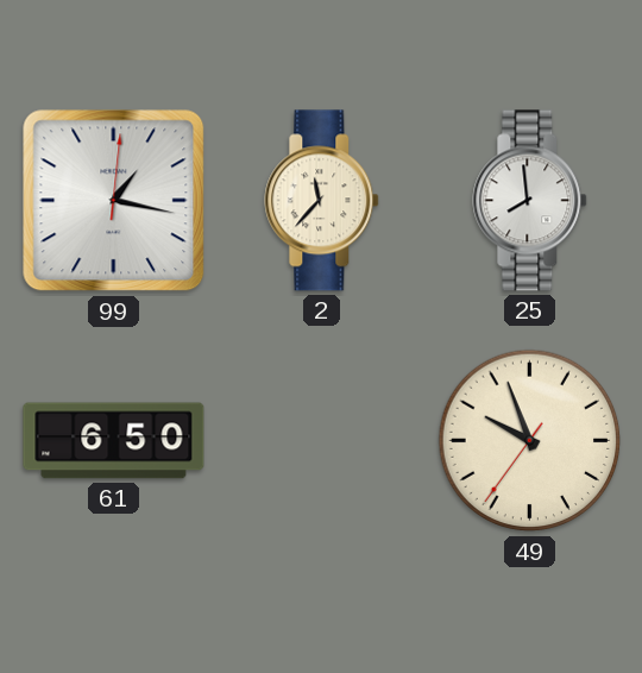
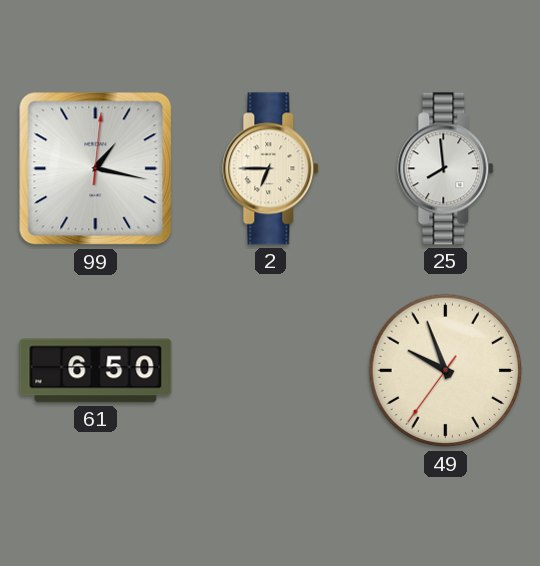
2: 11:37 -> 6:45 (271, 169)
